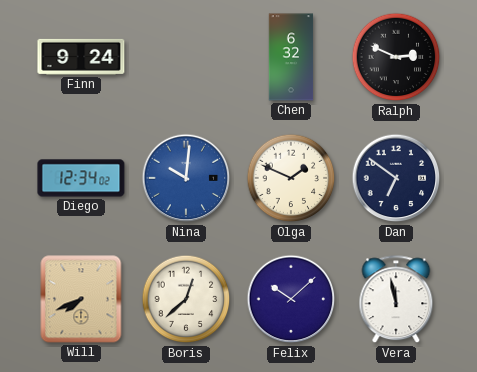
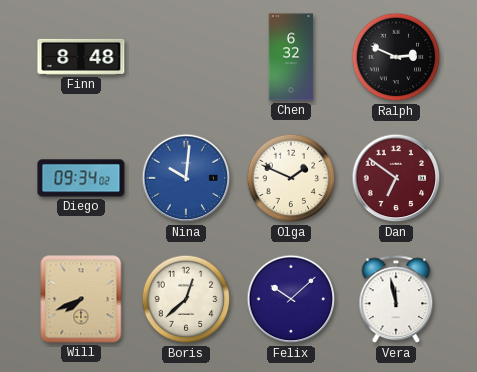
Finn: 9:24 -> 8:48 (81, 57)
Diego: 12:34 -> 09:34 (81, 178)
Dan dial: navy -> burgundy (396, 178)
